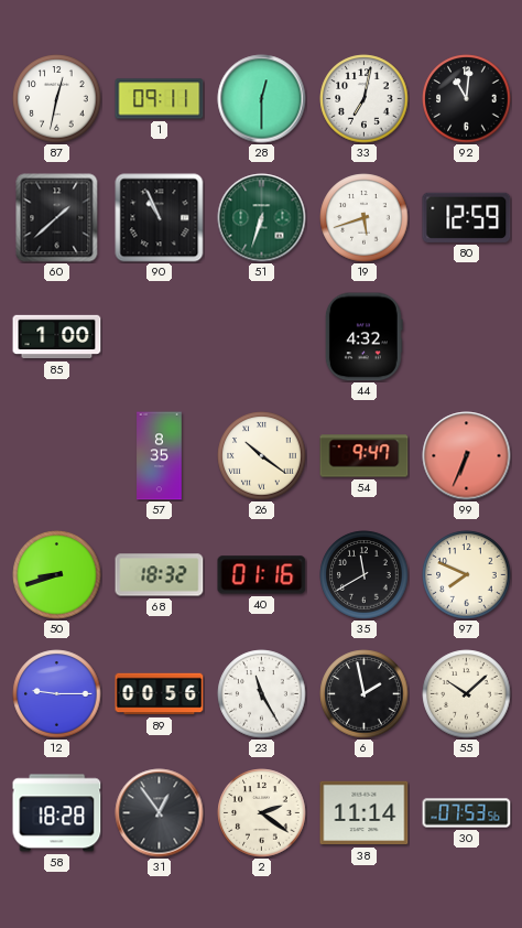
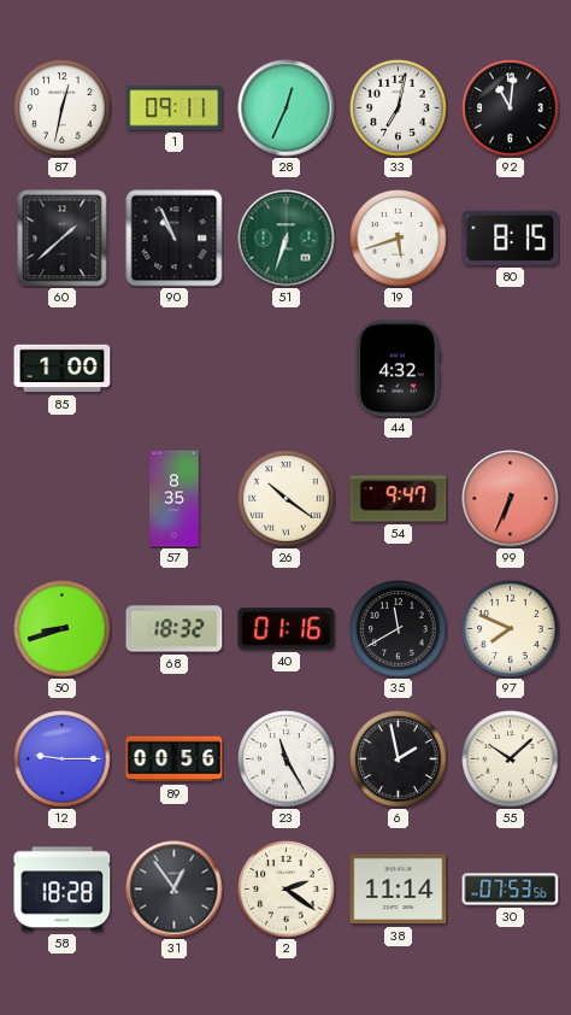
28: 12:30 -> 12:34 (287, 108)
80: 12:59 -> 8:15 (511, 237)
